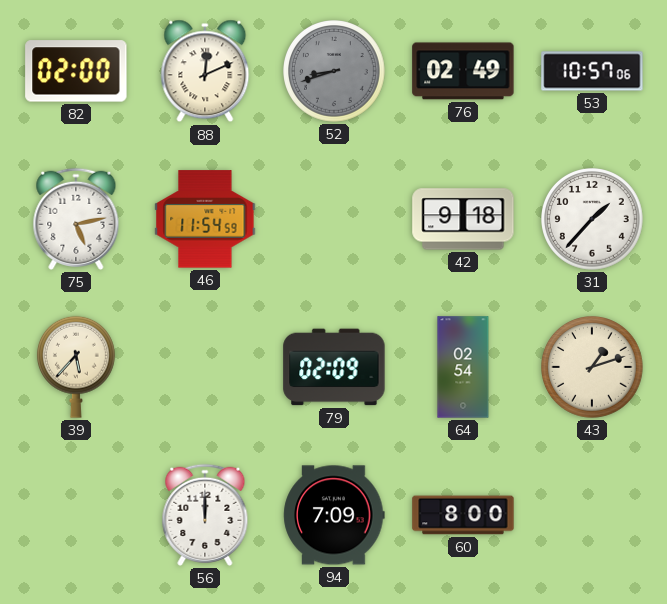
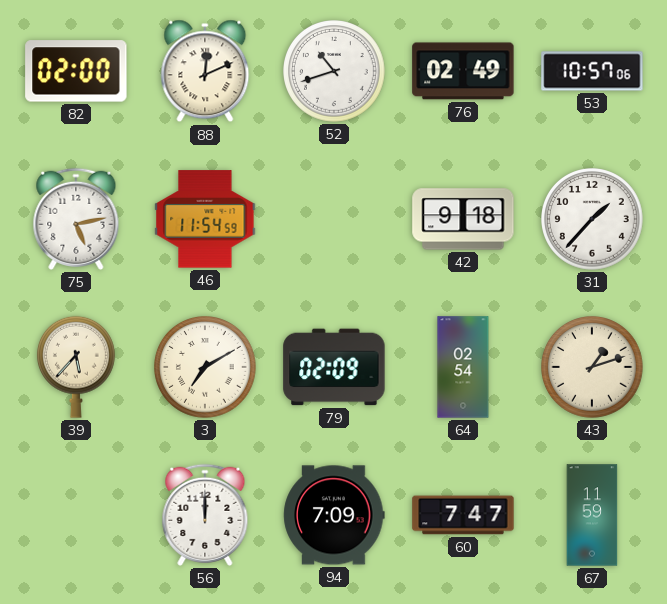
52: 8:42 -> 10:42 (335, 72)
52 dial: grey -> white (335, 72)
3: none -> 7:10 (206, 368)
60: 8:00 -> 7:47 (463, 515)
67: none -> 11:59 (592, 515)
